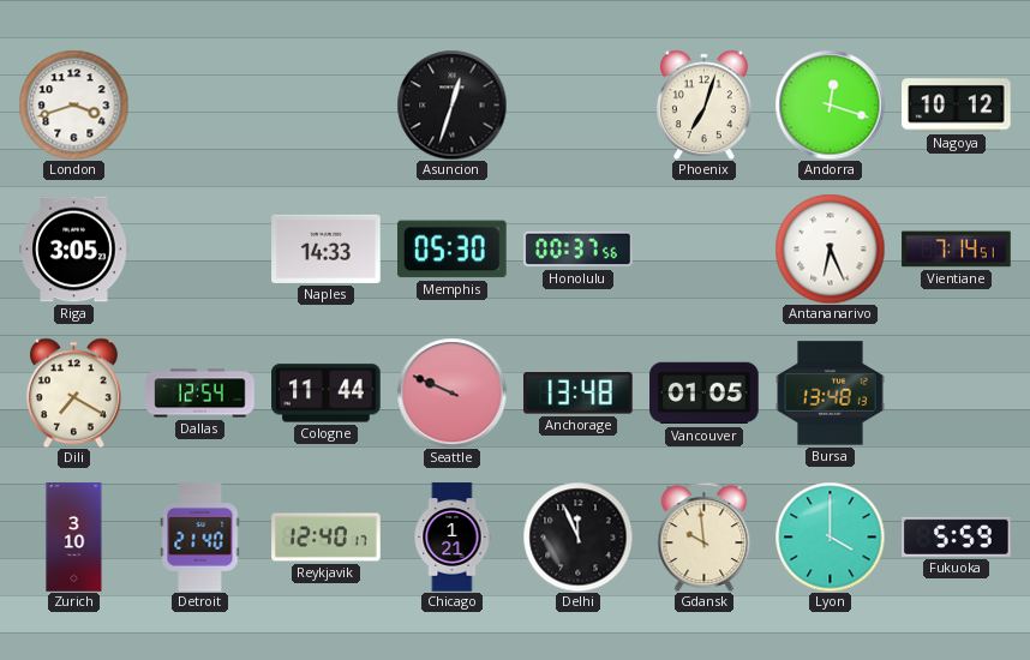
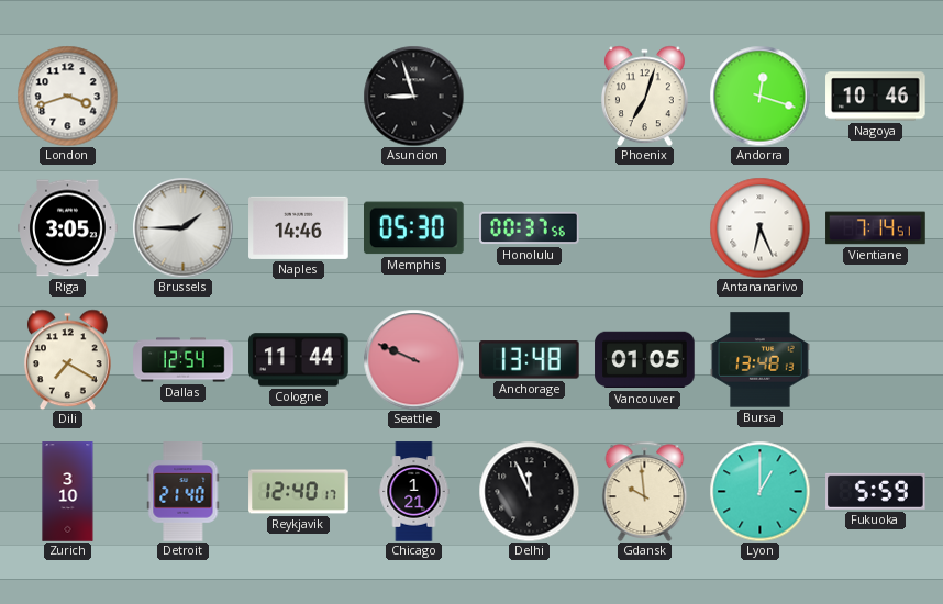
Asuncion: 12:33 -> 8:57 (413, 96)
Nagoya: 10:12 -> 10:46 (876, 97)
Brussels: none -> 1:45 (182, 227)
Naples: 14:33 -> 14:46 (299, 227)
Lyon: 4:00 -> 1:00 (759, 491)
